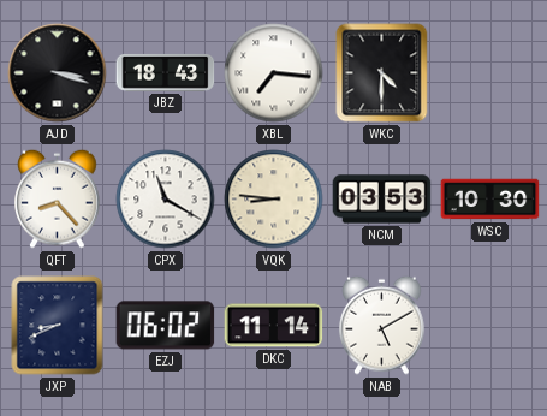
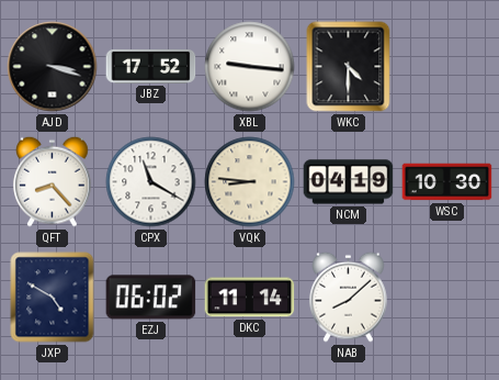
JBZ: 18:43 -> 17:52 (151, 66)
XBL: 7:16 -> 9:16 (250, 67)
NCM: 03:53 -> 04:19 (349, 182)
JXP: 8:41 -> 4:50 (53, 298)
NAB: 5:10 -> 8:08 (349, 297)
